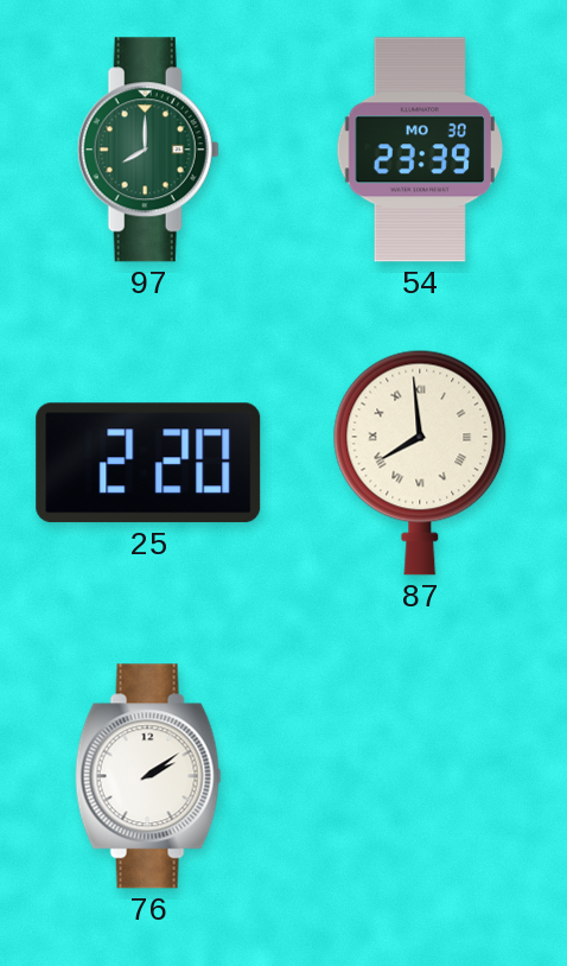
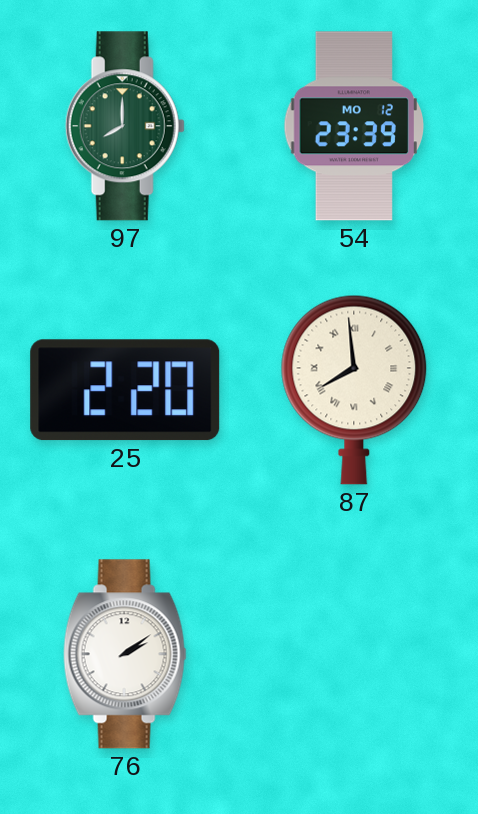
54 date: MO 30 -> MO 12 (354, 126)
